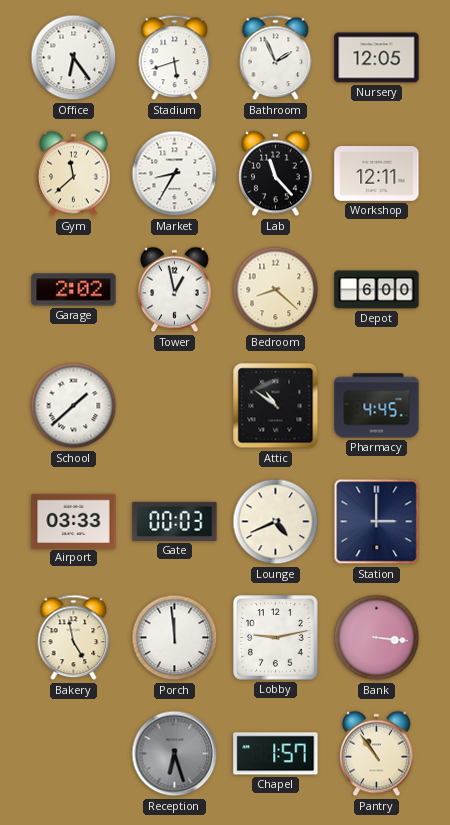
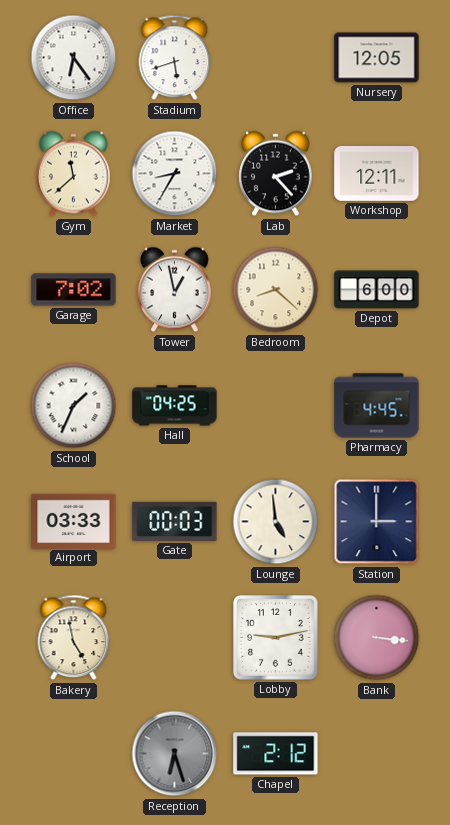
Bathroom: 1:56 -> none (276, 58)
Lab: 11:23 -> 2:23 (276, 174)
Garage: 2:02 -> 7:02 (74, 290)
School: 1:38 -> 1:34 (74, 406)
Hall: none -> 04:25 (175, 406)
Attic: 10:51 -> none (276, 406)
Lounge: 4:41 -> 4:59 (276, 522)
Porch: 11:59 -> none (175, 638)
Chapel: 1:57 -> 2:12 (276, 754)
Pantry: 10:54 -> none (377, 754)
